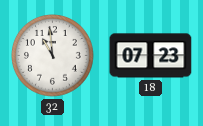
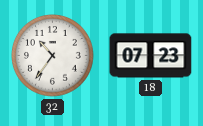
32: 10:59 -> 10:36 (53, 56)
